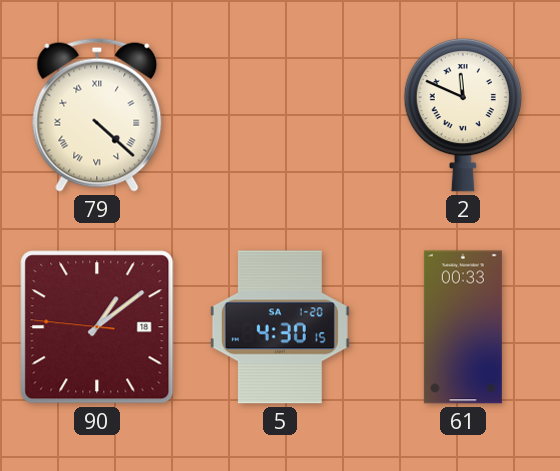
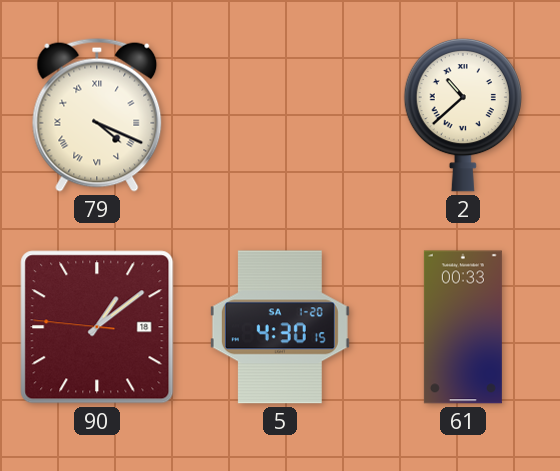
79: 4:22 -> 4:19 (97, 115)
2: 11:49 -> 10:38 (463, 115)
